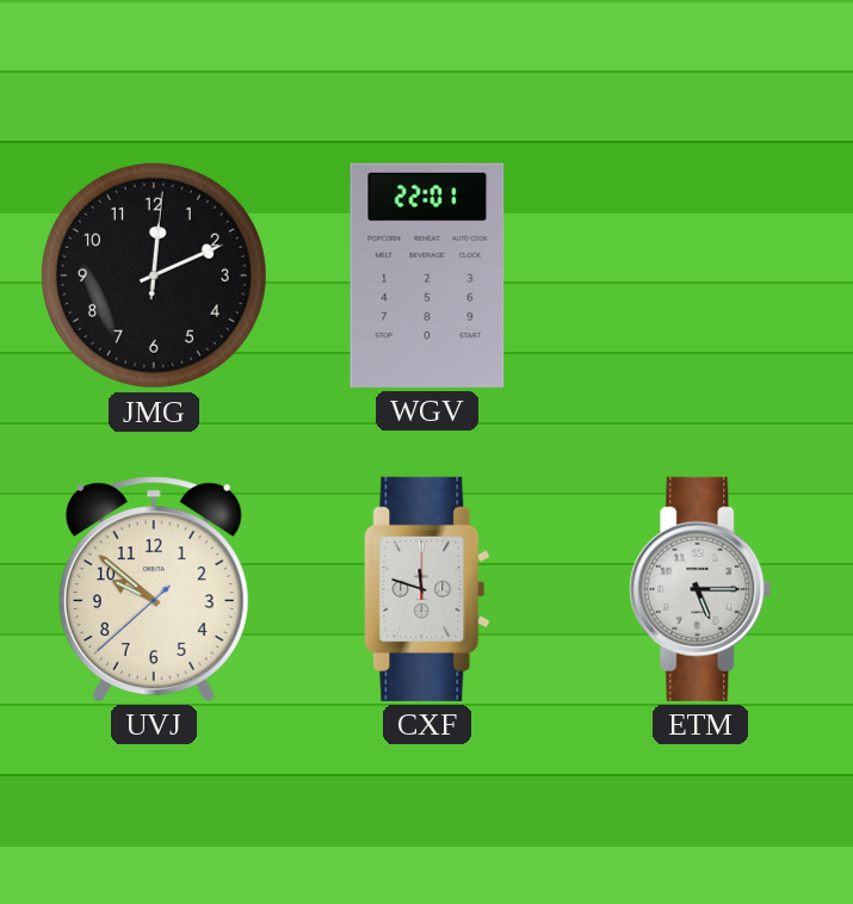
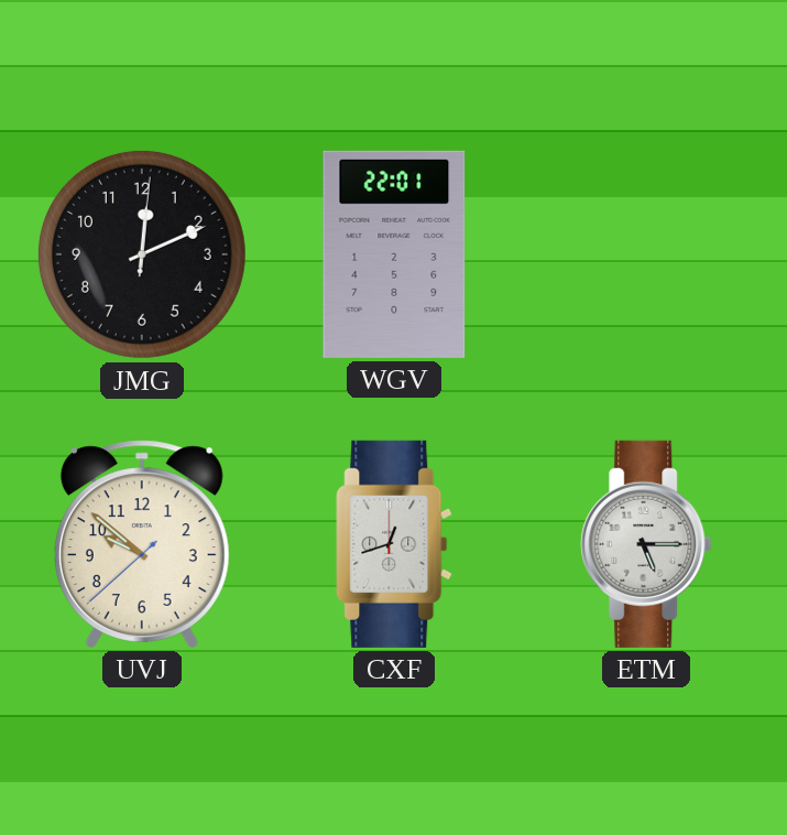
CXF: 11:48 -> 12:42 (394, 544)
